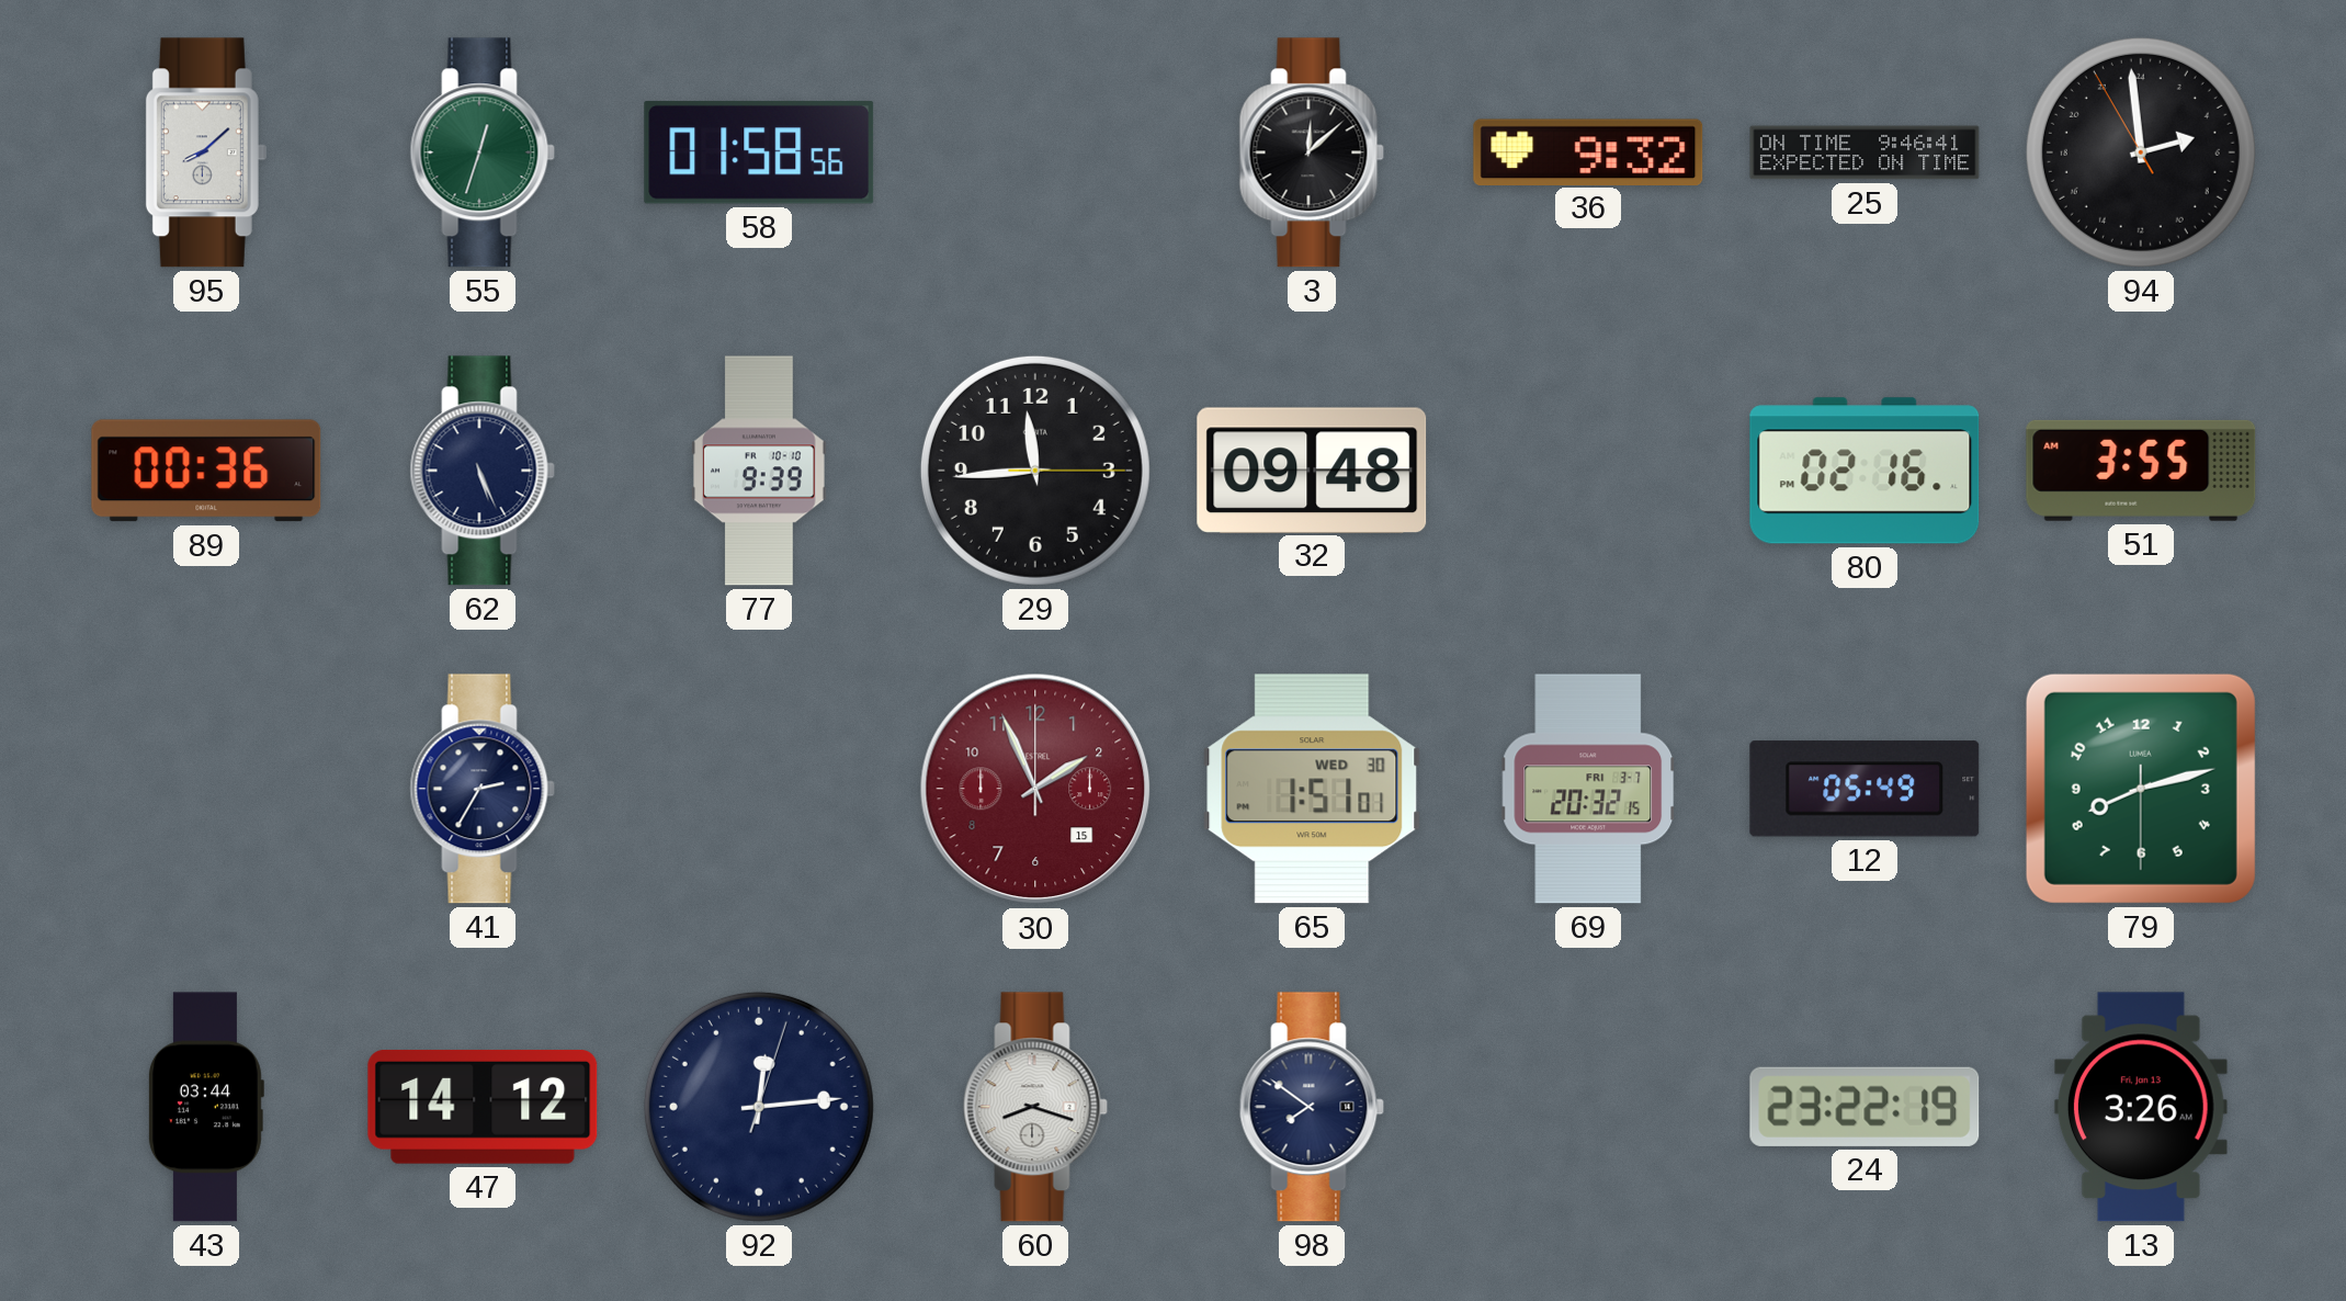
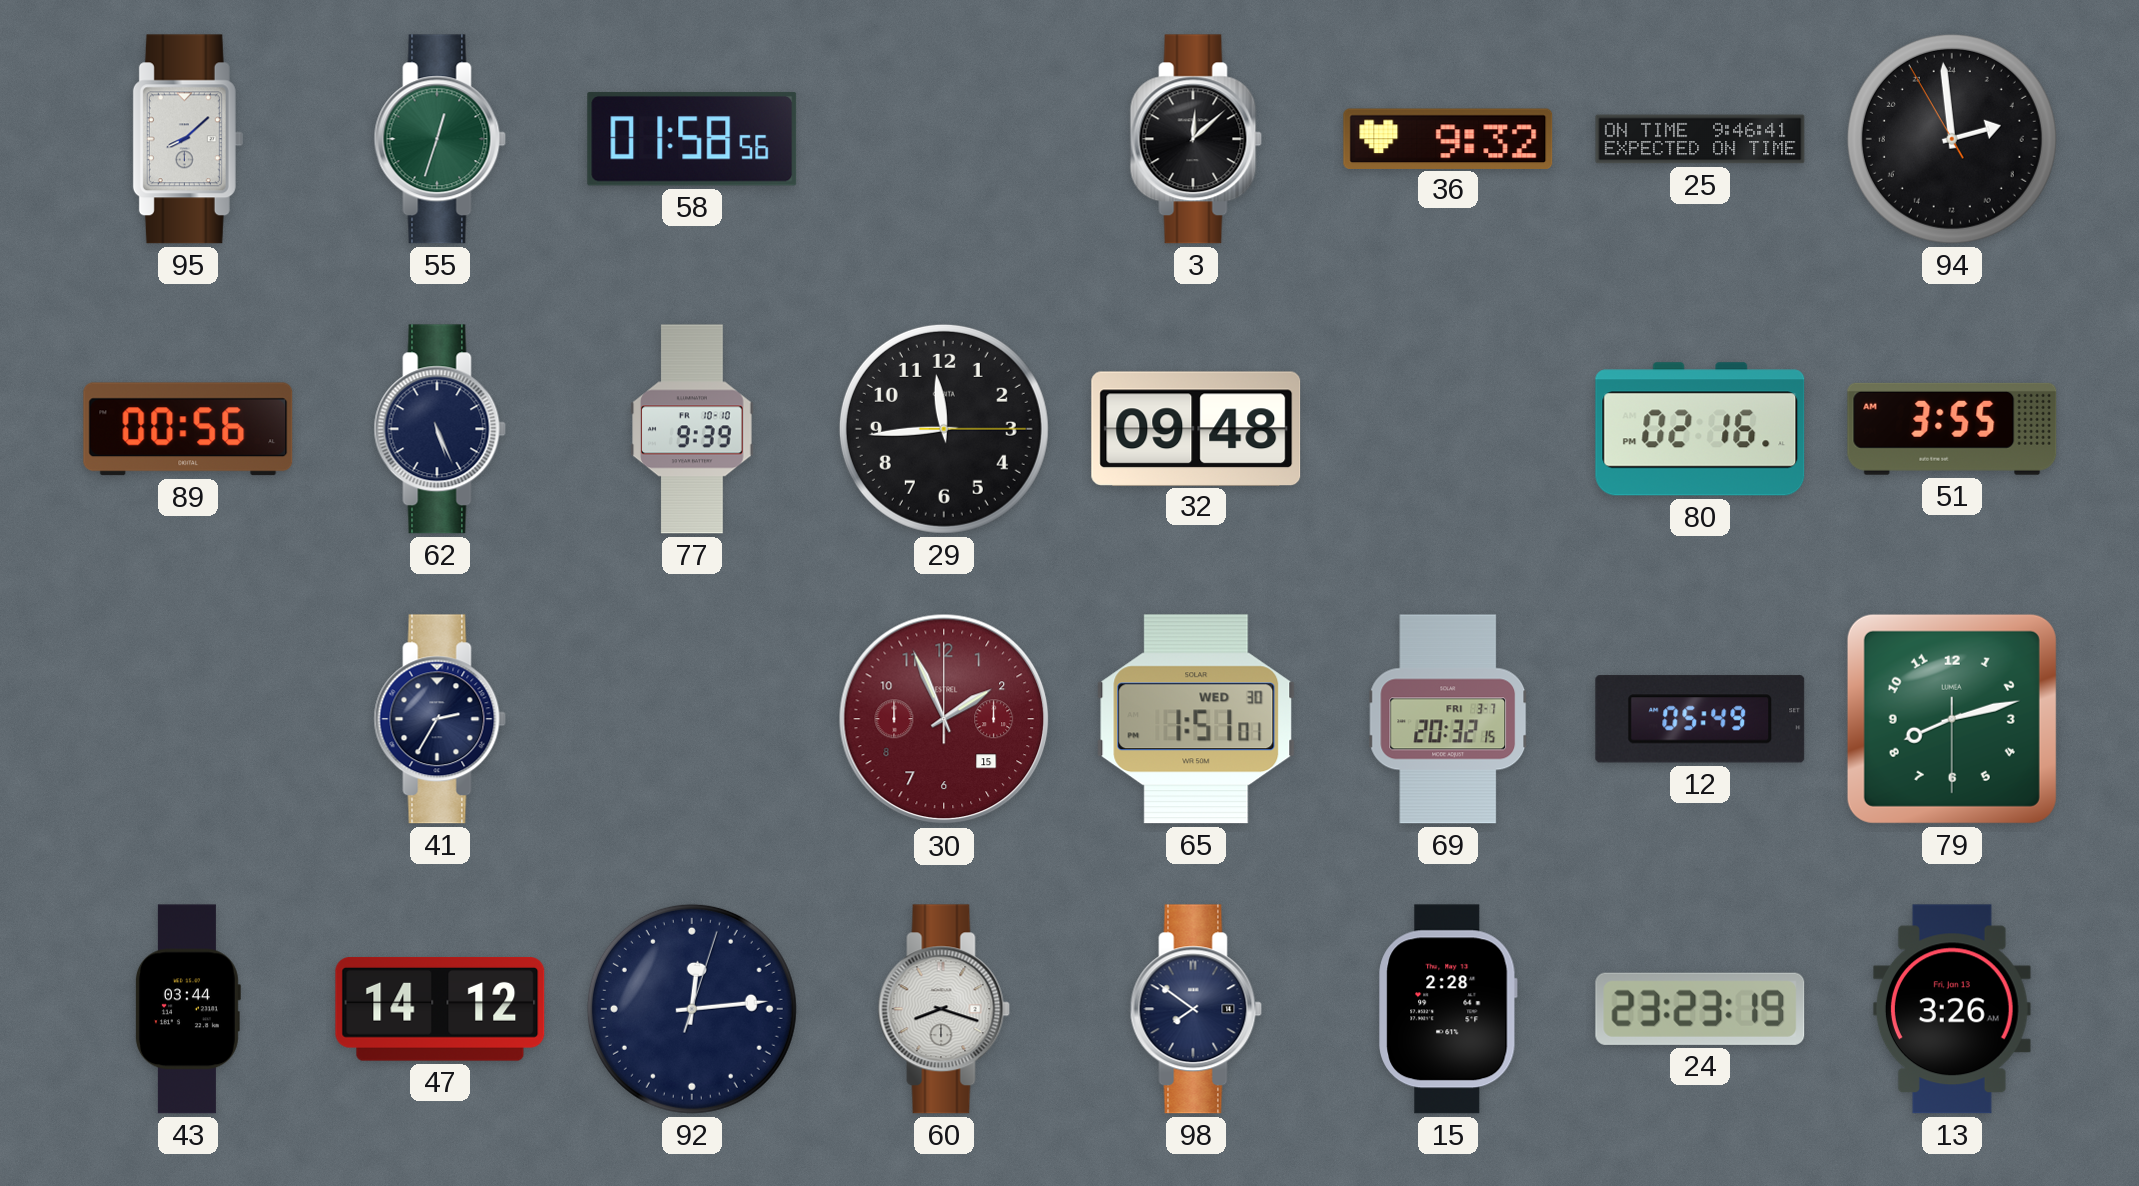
89: 00:36 -> 00:56 (188, 429)
15: none -> 2:28 (1448, 1009)
24: 23:22 -> 23:23 (1700, 1009)
